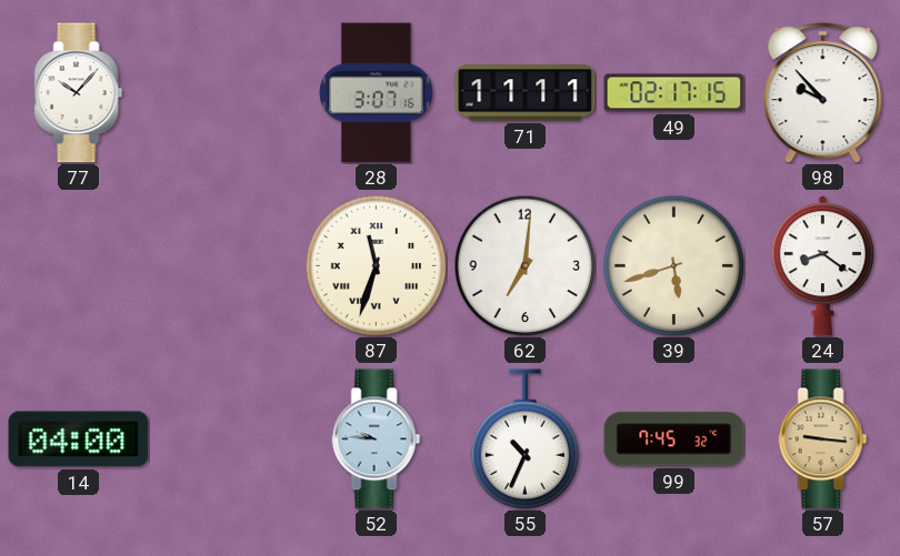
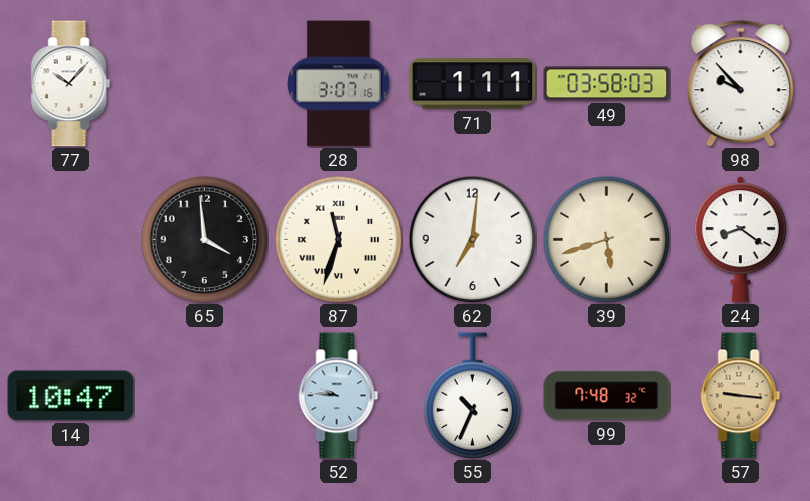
71: 11:11 -> 1:11 (473, 84)
49: 02:17 -> 03:58 (607, 84)
65: none -> 3:59 (204, 239)
14: 04:00 -> 10:47 (71, 396)
99: 7:45 -> 7:48 (607, 396)
